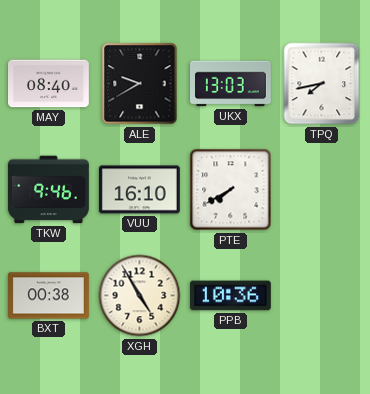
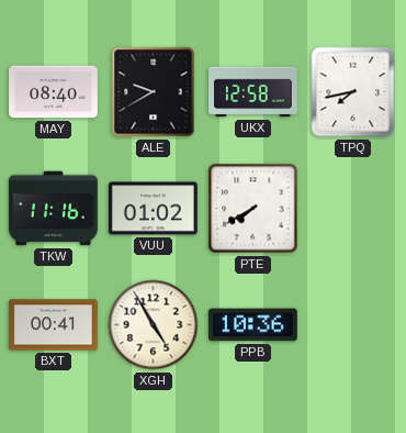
UKX: 13:03 -> 12:58 (253, 92)
TKW: 9:46 -> 11:16 (53, 209)
VUU: 16:10 -> 01:02 (153, 209)
BXT: 00:38 -> 00:41 (54, 325)
